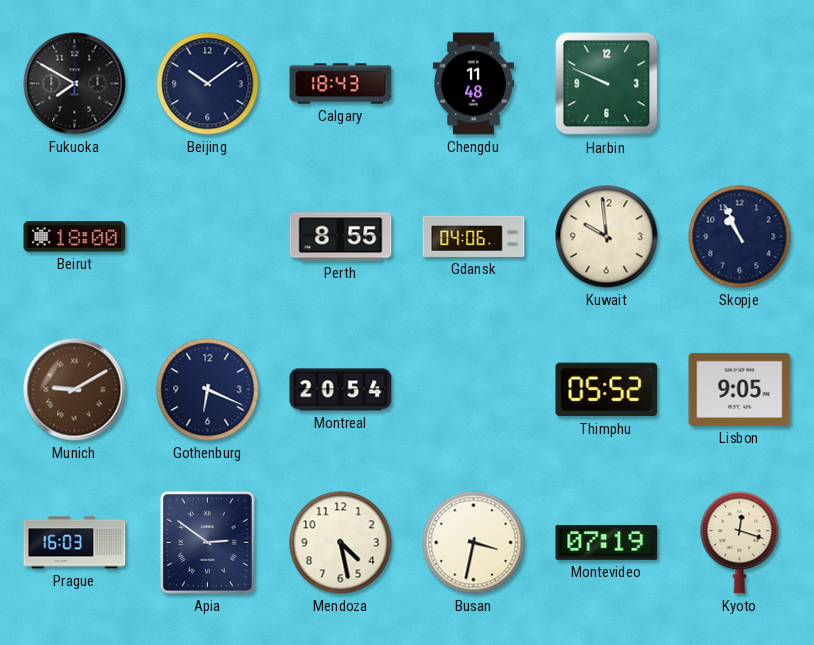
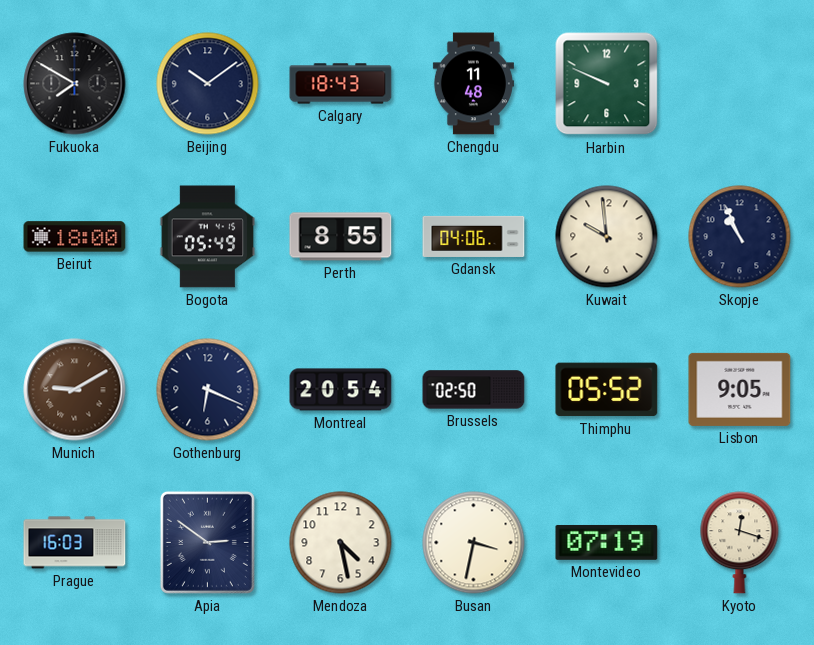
Bogota: none -> 05:49 (208, 237)
Brussels: none -> 02:50 (474, 390)
